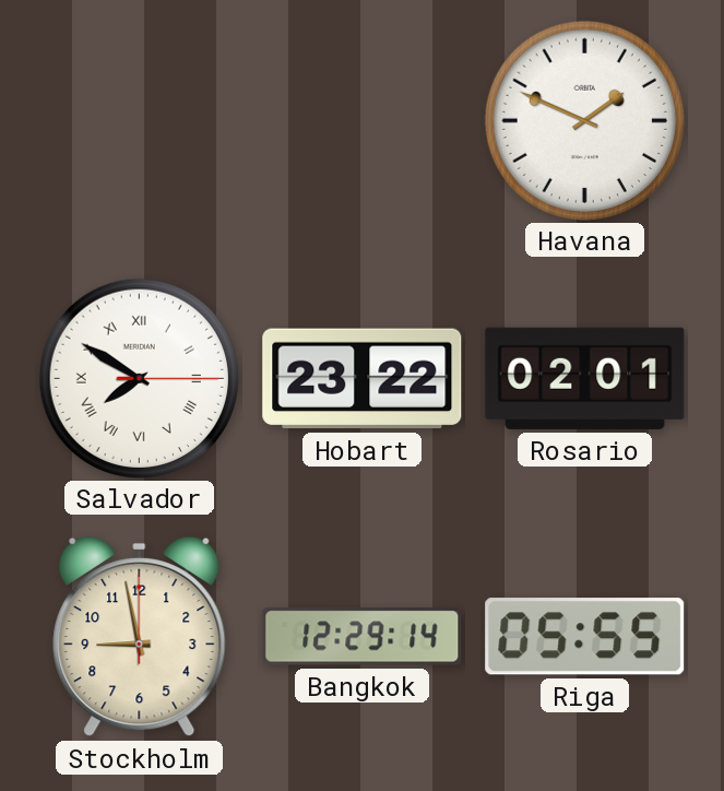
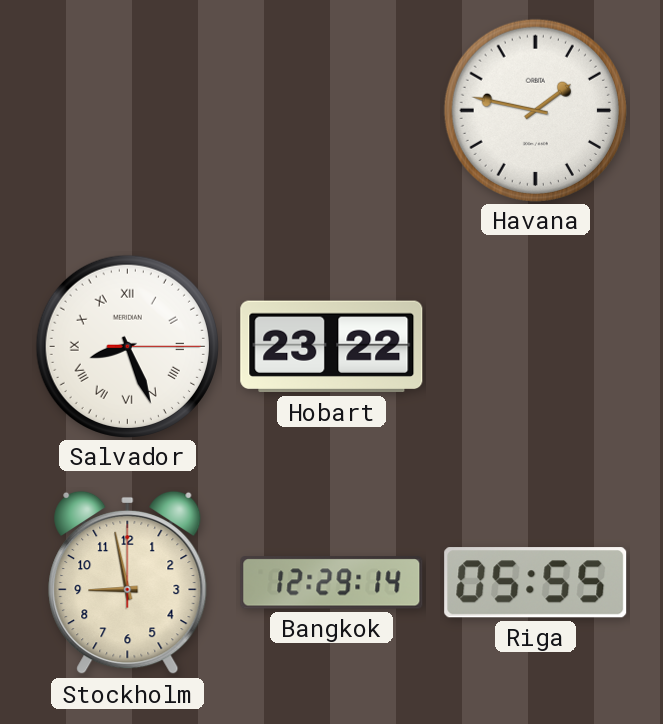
Havana: 1:49 -> 1:47 (535, 110)
Salvador: 7:50 -> 8:26 (127, 346)
Rosario: 02:01 -> none (585, 378)
